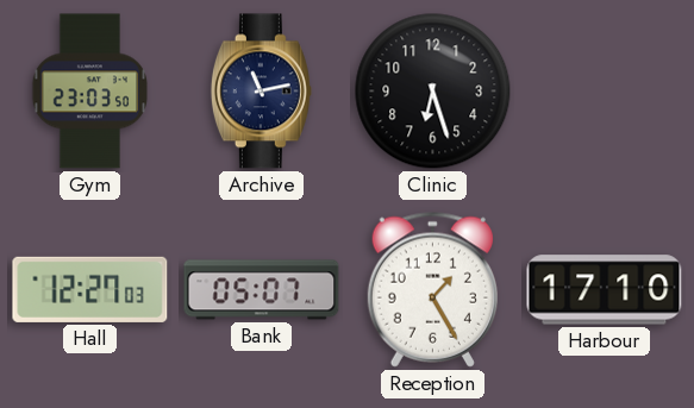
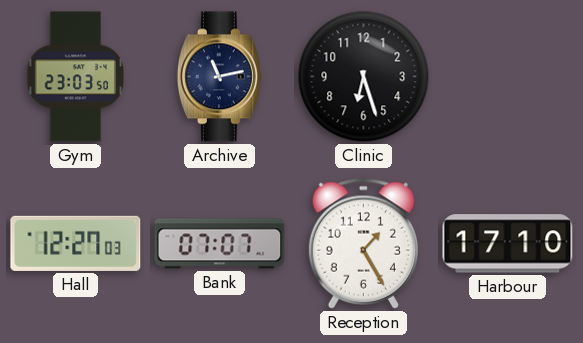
Bank: 05:07 -> 07:07 (220, 244)
